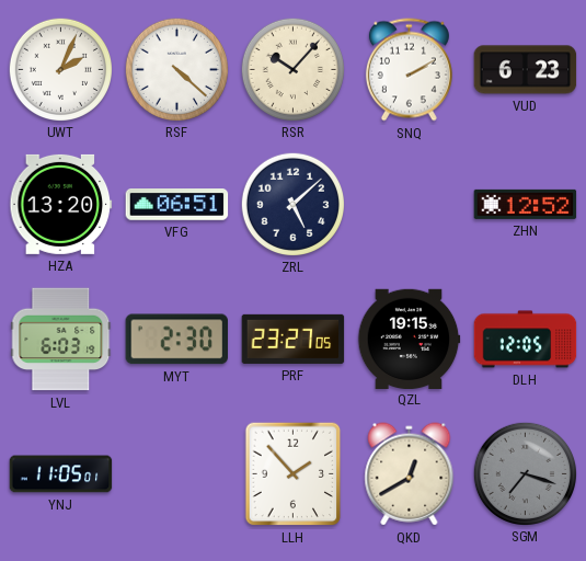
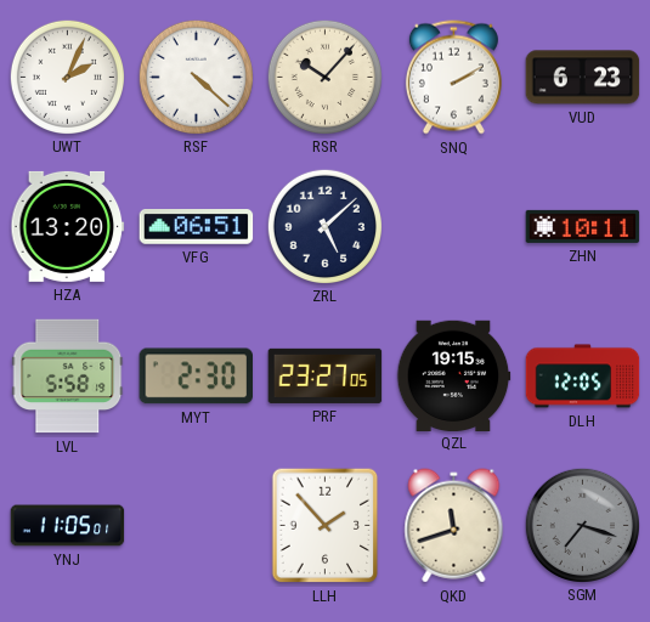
ZHN: 12:52 -> 10:11 (583, 226)
LVL: 6:03 -> 5:58 (68, 377)
QKD: 12:40 -> 11:42 (454, 526)
